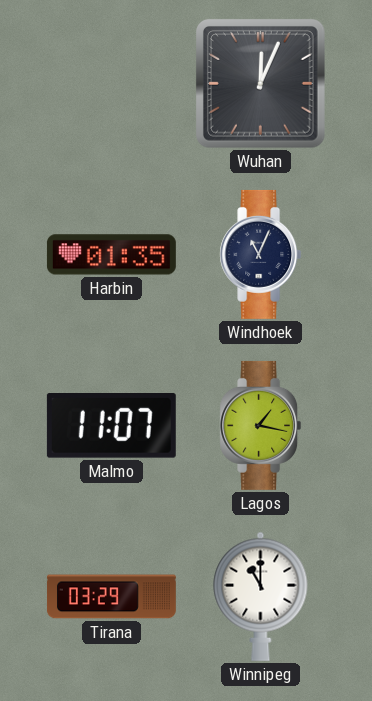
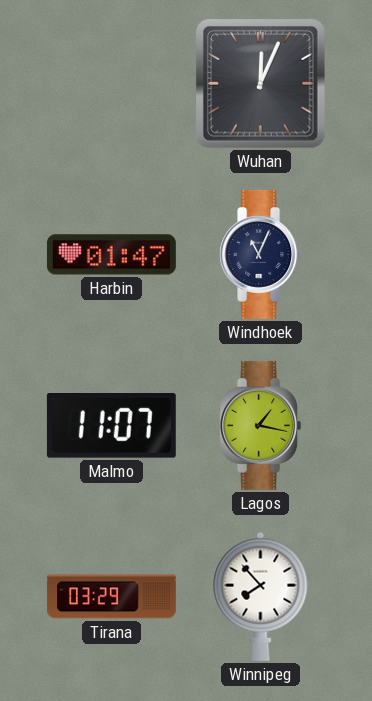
Harbin: 01:35 -> 01:47 (111, 255)
Winnipeg: 11:00 -> 7:53 (261, 596)
